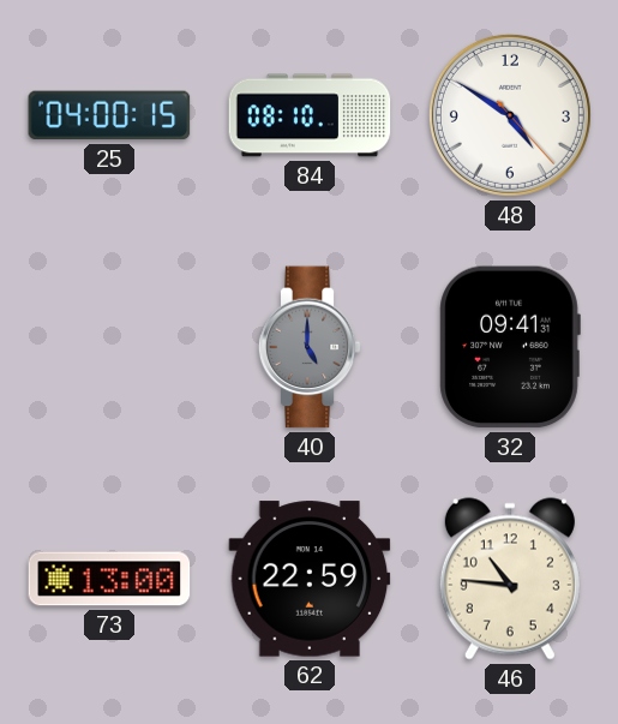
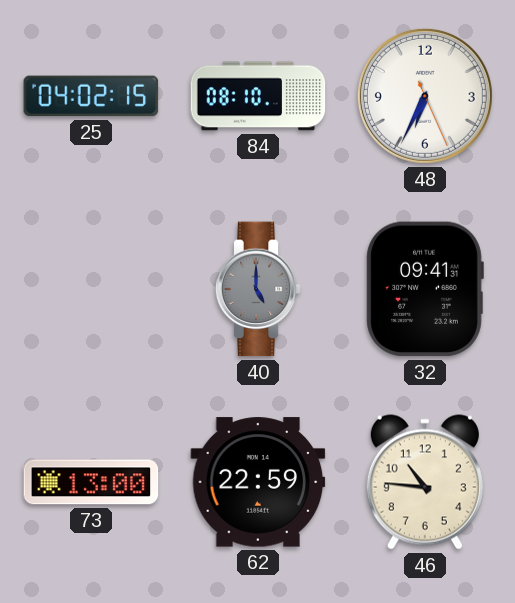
25: 04:00 -> 04:02 (91, 96)
48: 4:50 -> 6:34 (425, 96)
